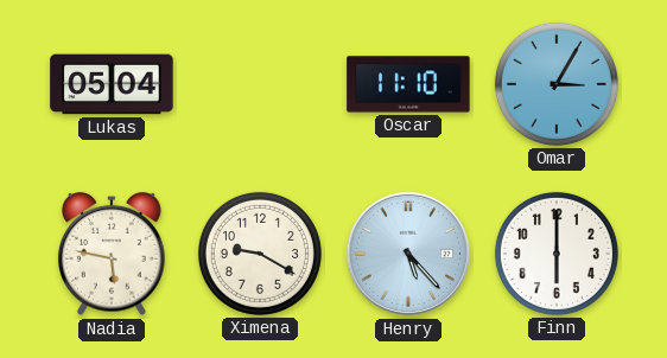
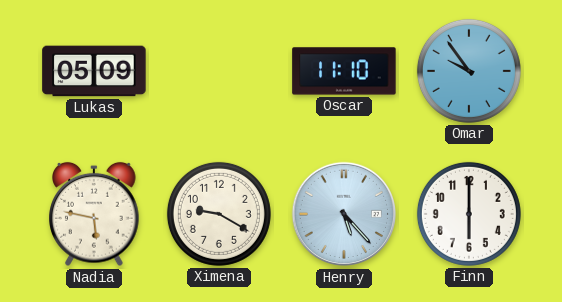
Lukas: 05:04 -> 05:09 (94, 71)
Omar: 3:05 -> 9:54 (469, 71)
